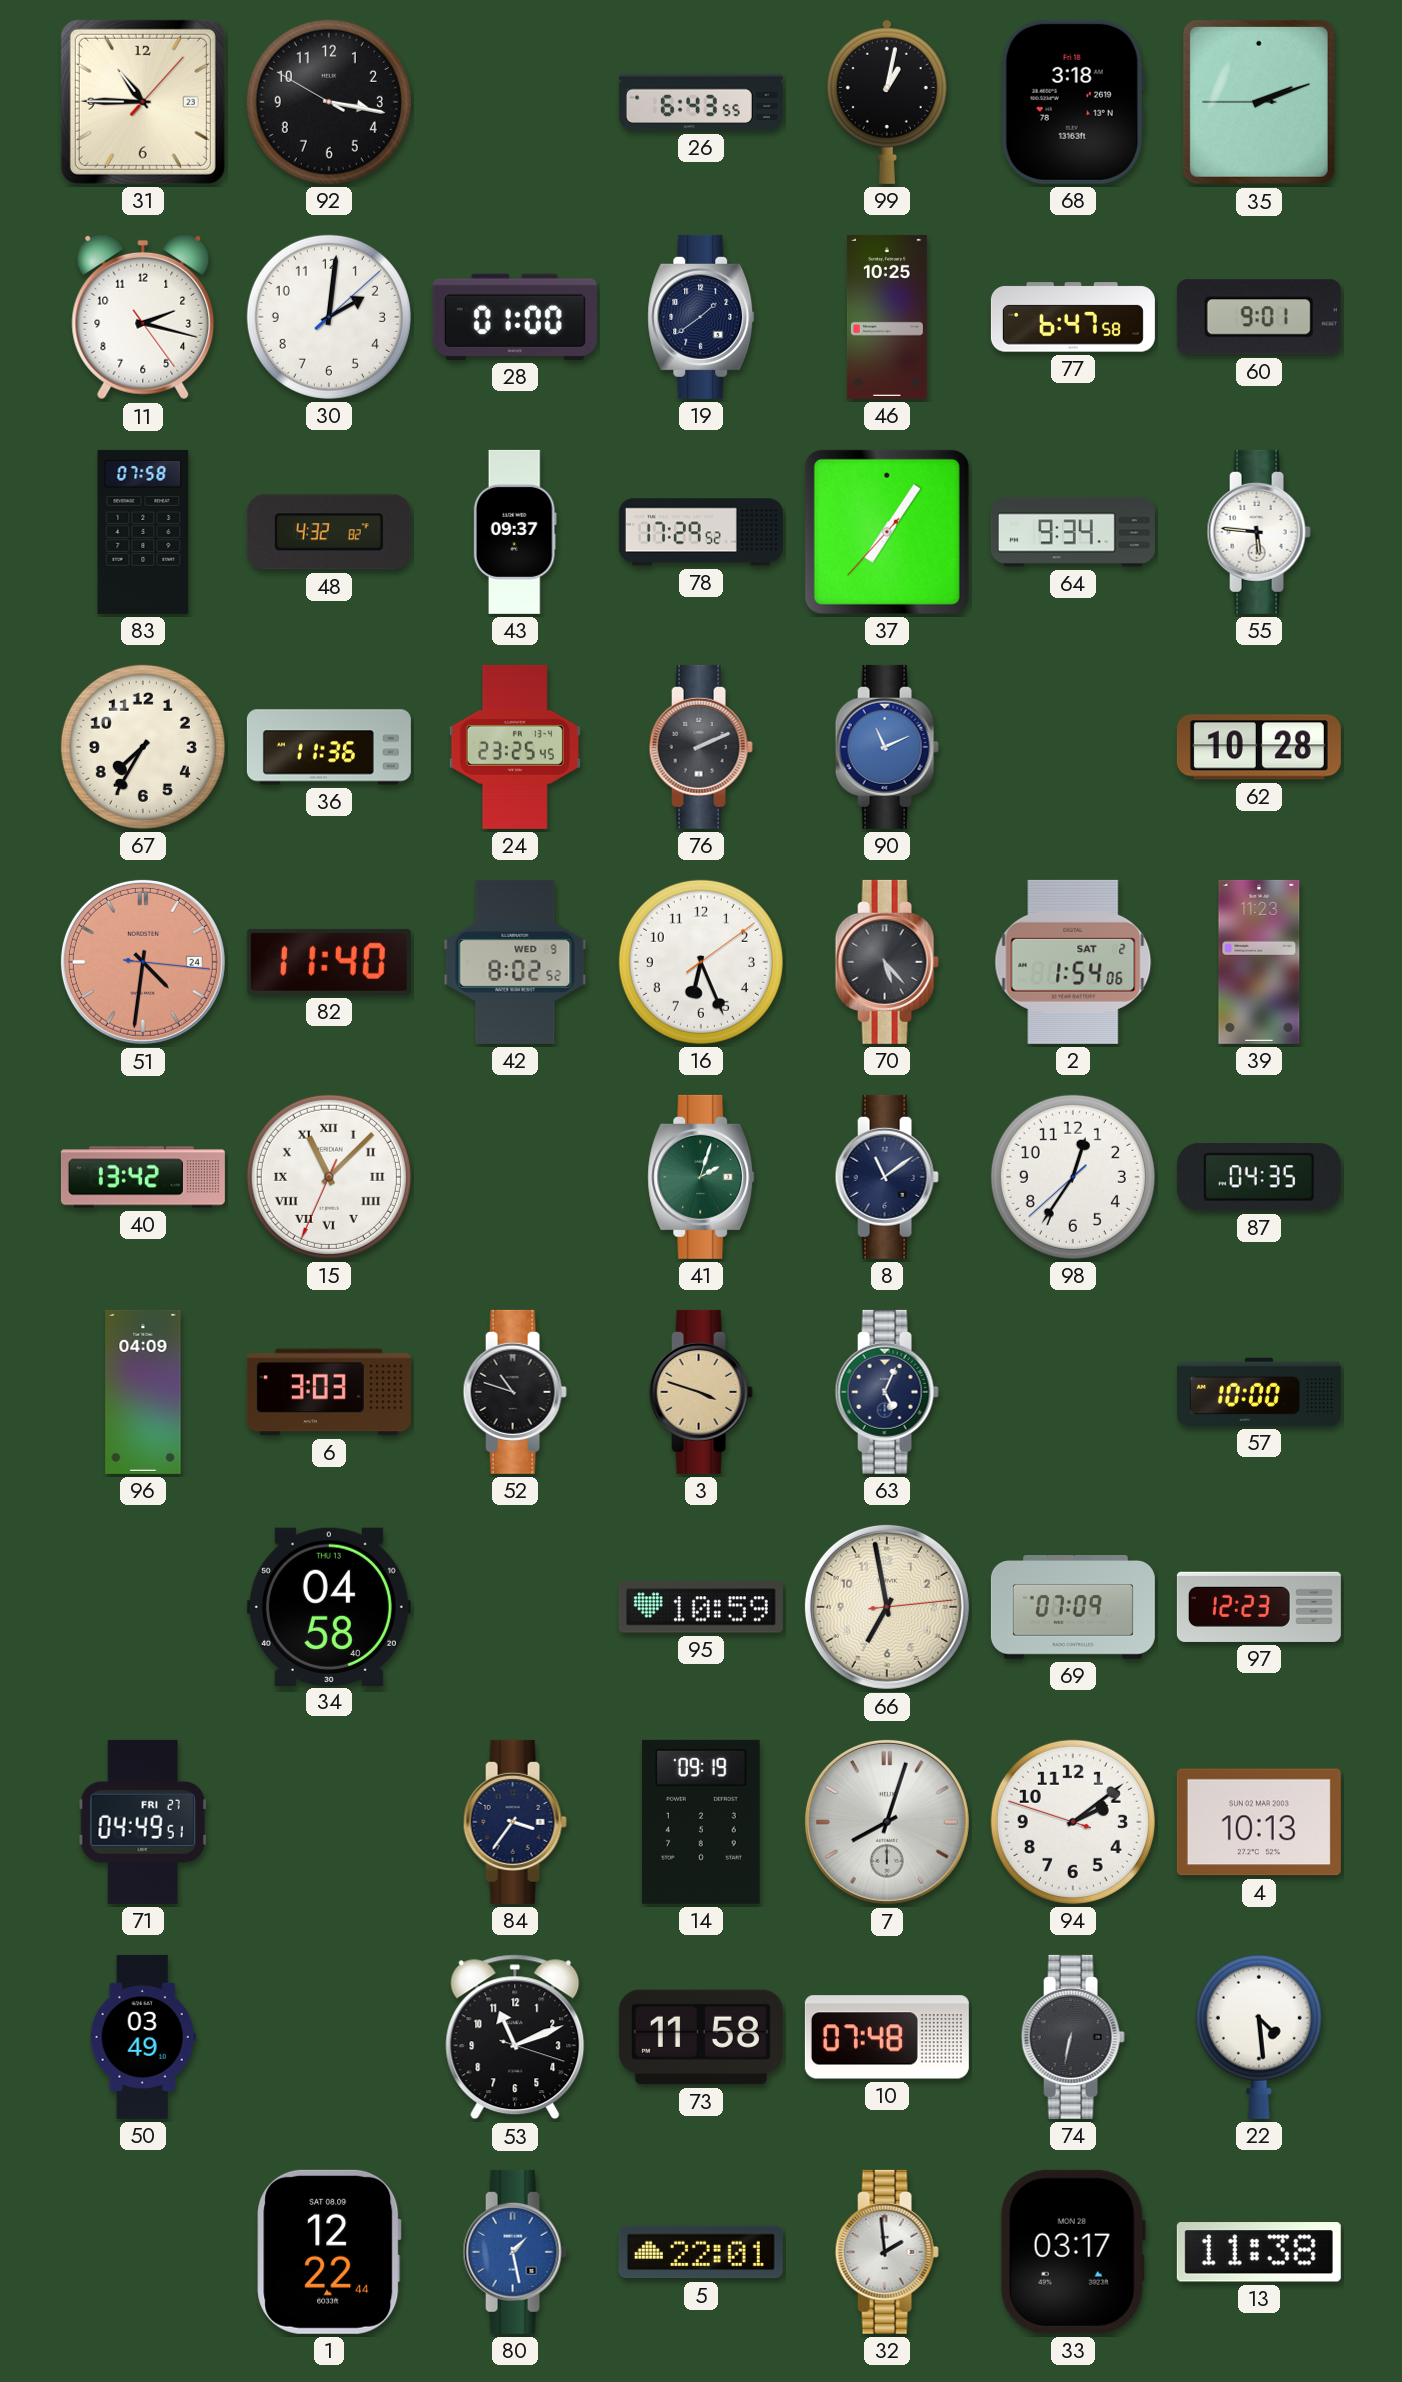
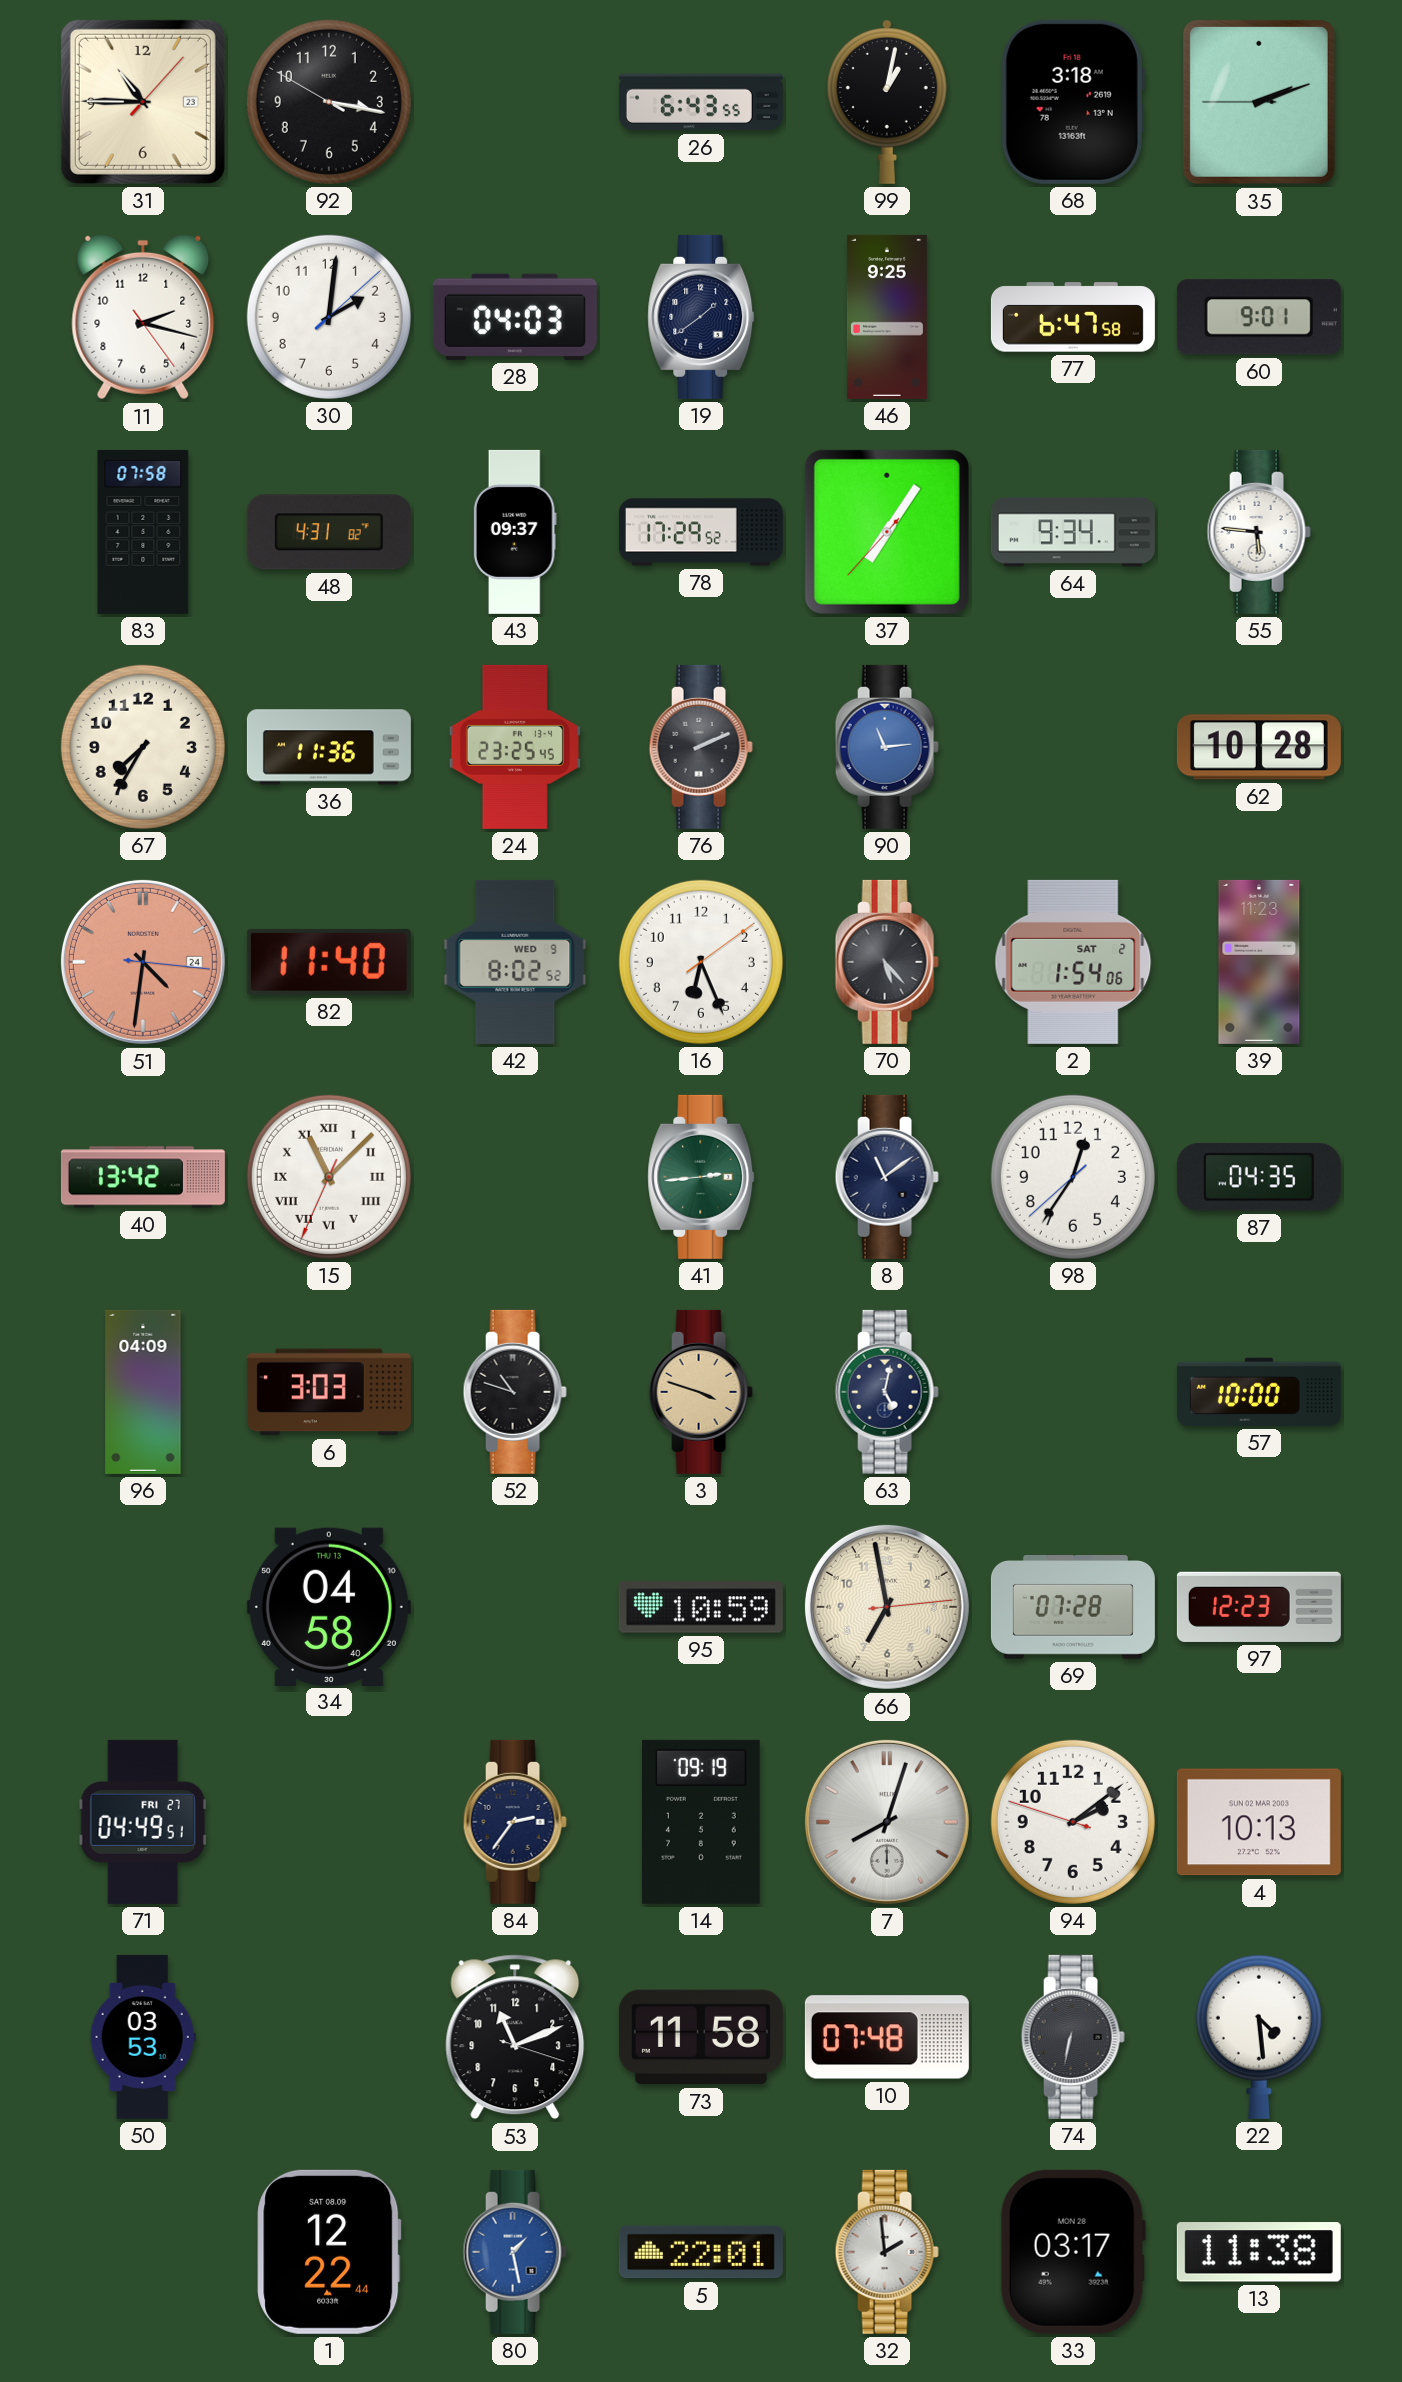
28: 01:00 -> 04:03 (515, 317)
46: 10:25 -> 9:25 (887, 317)
48: 4:32 -> 4:31 (329, 532)
90: 11:11 -> 11:14 (887, 747)
41: 2:03 -> 2:44 (701, 1177)
63: 5:04 -> 5:02 (887, 1392)
69: 07:09 -> 07:28 (1073, 1608)
84: 3:36 -> 2:36 (515, 1822)
50: 03:49 -> 03:53 (143, 2037)
